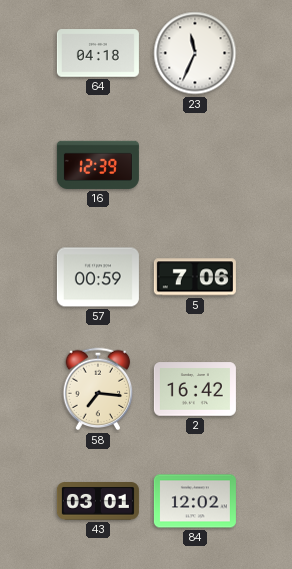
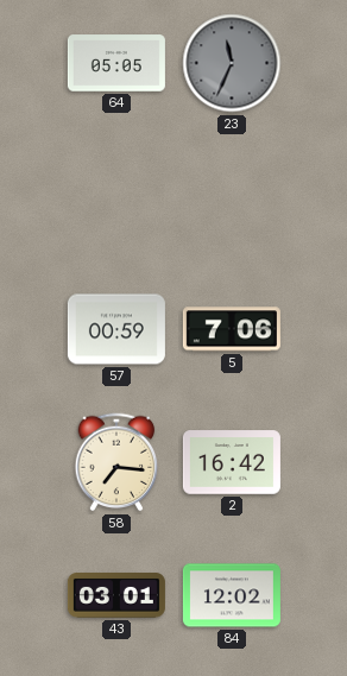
64: 04:18 -> 05:05 (116, 63)
23 dial: white -> grey (232, 63)
16: 12:39 -> none (98, 165)
